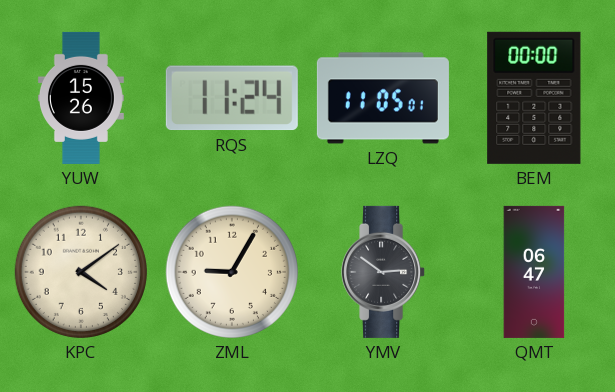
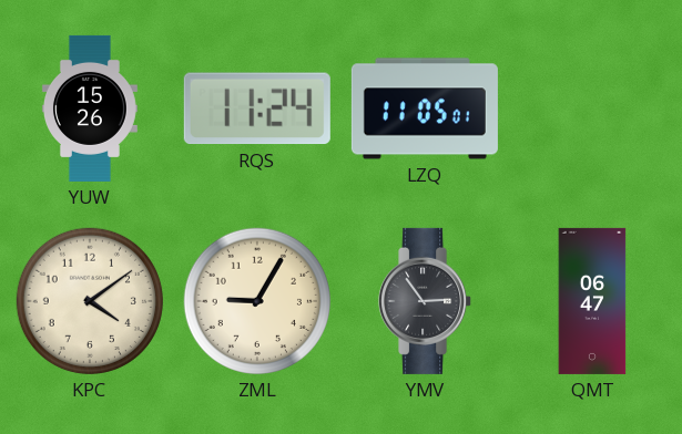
BEM: 00:00 -> none (534, 98)
YMV: 2:51 -> 2:54 (426, 301)
